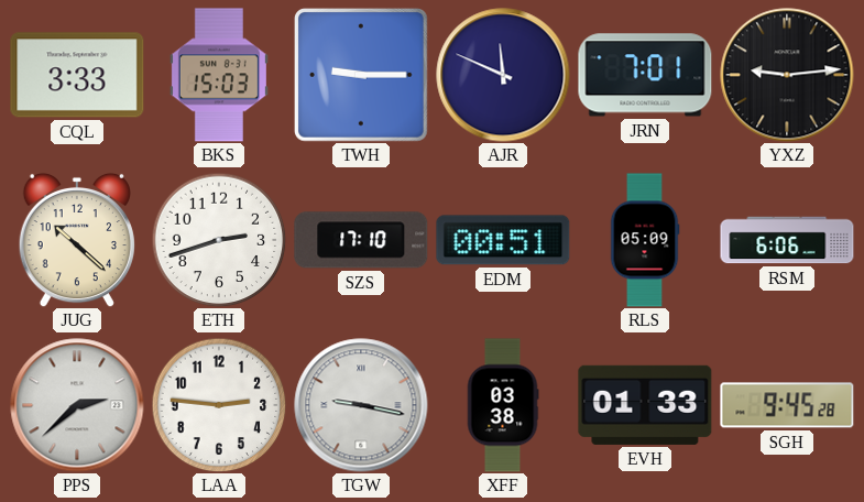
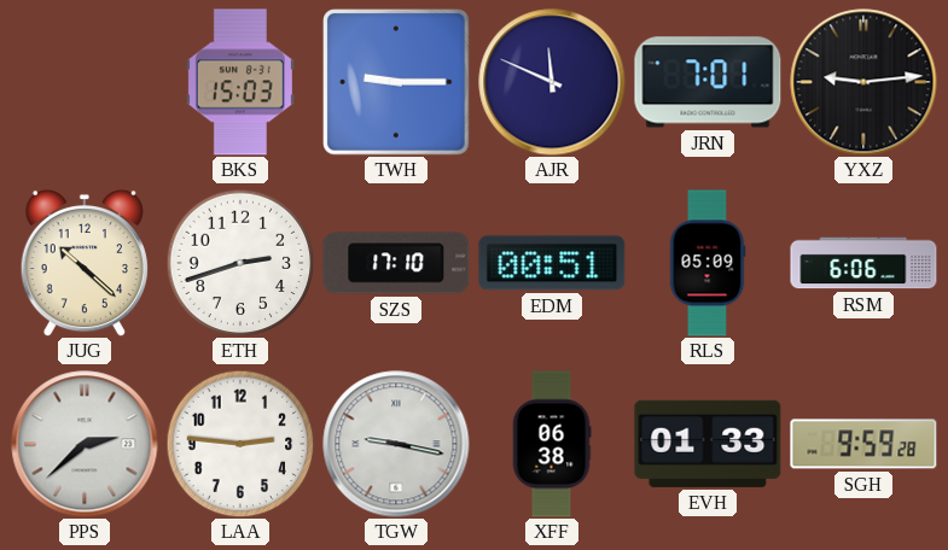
CQL: 3:33 -> none (77, 75)
XFF: 03:38 -> 06:38 (552, 444)
SGH: 9:45 -> 9:59 (863, 444)
